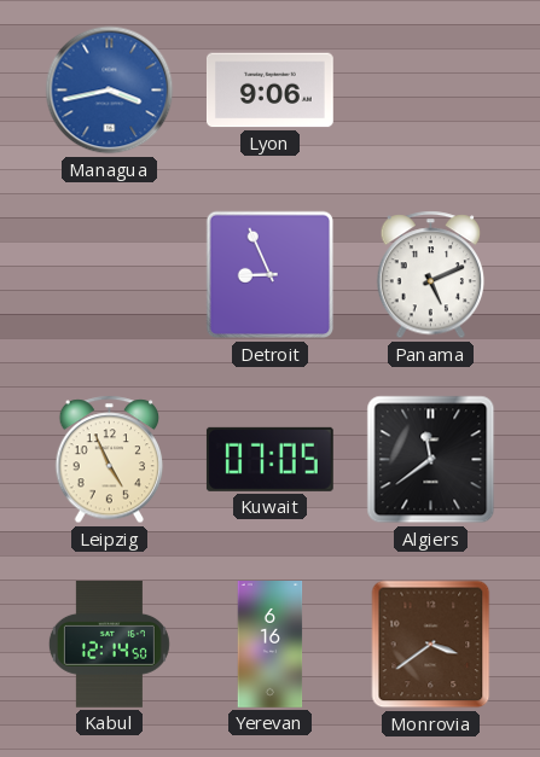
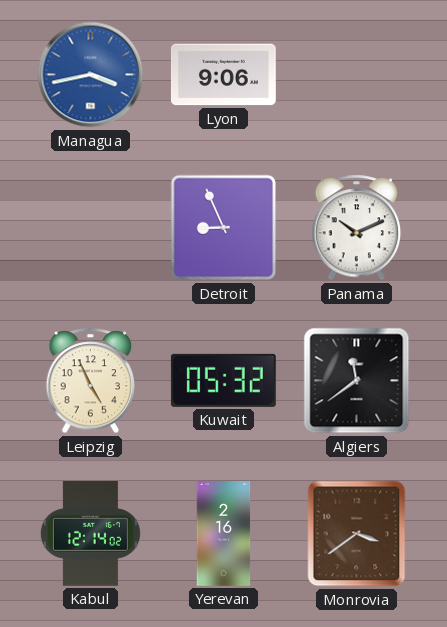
Panama: 5:11 -> 10:11 (357, 228)
Kuwait: 07:05 -> 05:32 (223, 380)
Kabul: 12:14:50 -> 12:14:02 (90, 533)
Yerevan: 6:16 -> 2:16 (224, 534)
